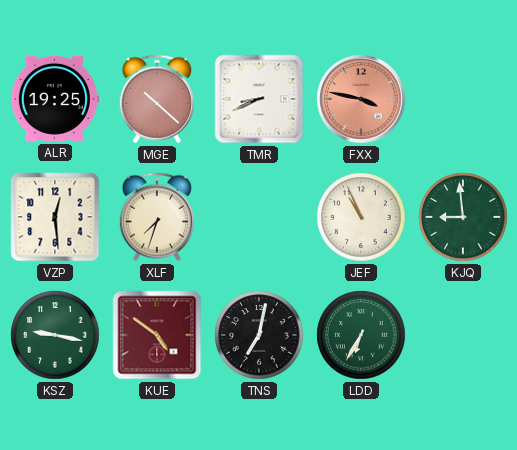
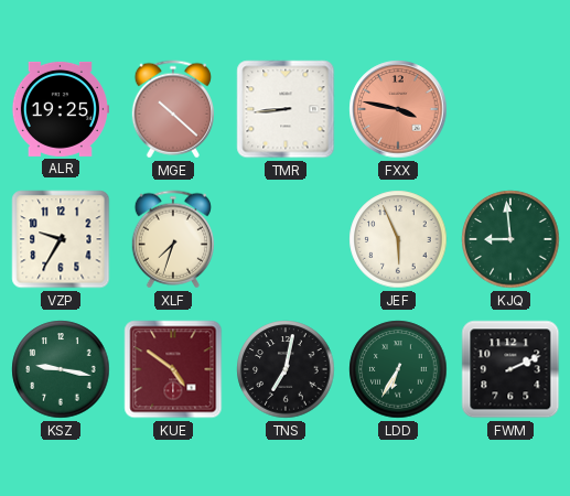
TMR: 8:41 -> 8:44 (286, 109)
VZP: 12:29 -> 9:35 (61, 239)
JEF: 10:56 -> 5:56 (398, 239)
FWM: none -> 2:11 (510, 369)
